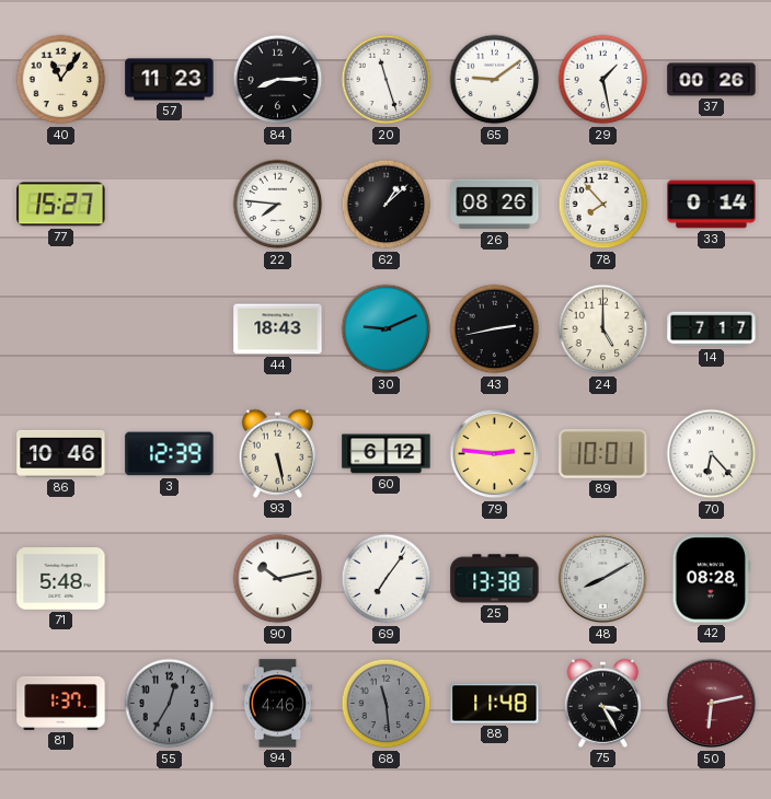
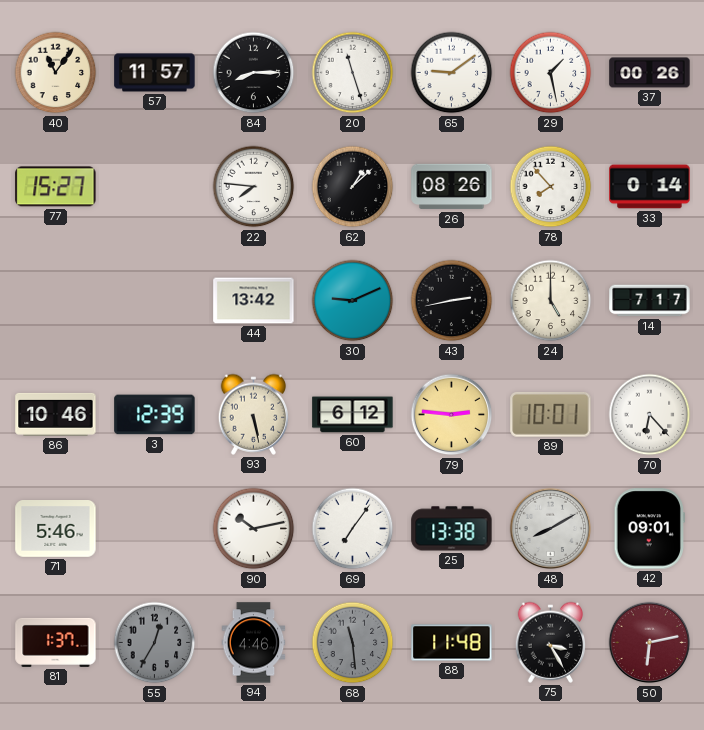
57: 11:23 -> 11:57 (155, 73)
44: 18:43 -> 13:42 (254, 301)
71: 5:48 -> 5:46 (56, 529)
42: 08:28 -> 09:01 (649, 529)
